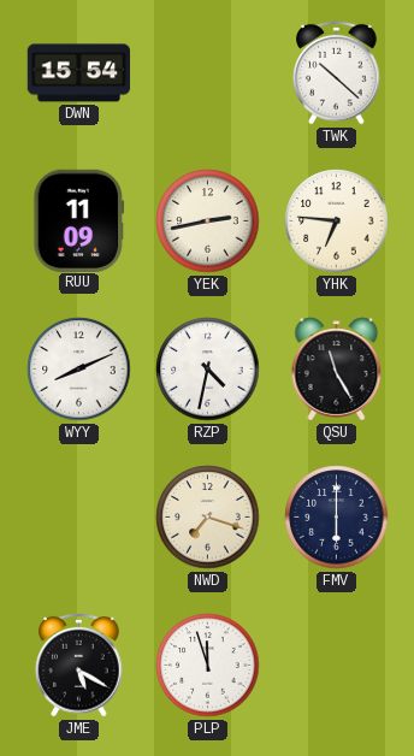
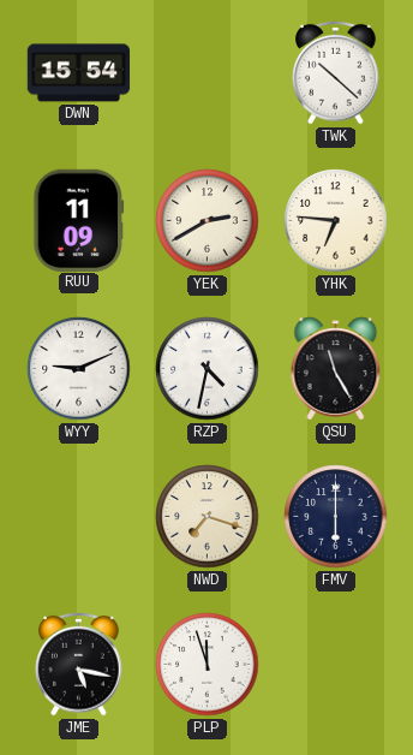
YEK: 2:43 -> 2:40 (208, 221)
WYY: 8:11 -> 9:11 (79, 369)
JME: 5:20 -> 5:17 (79, 664)
